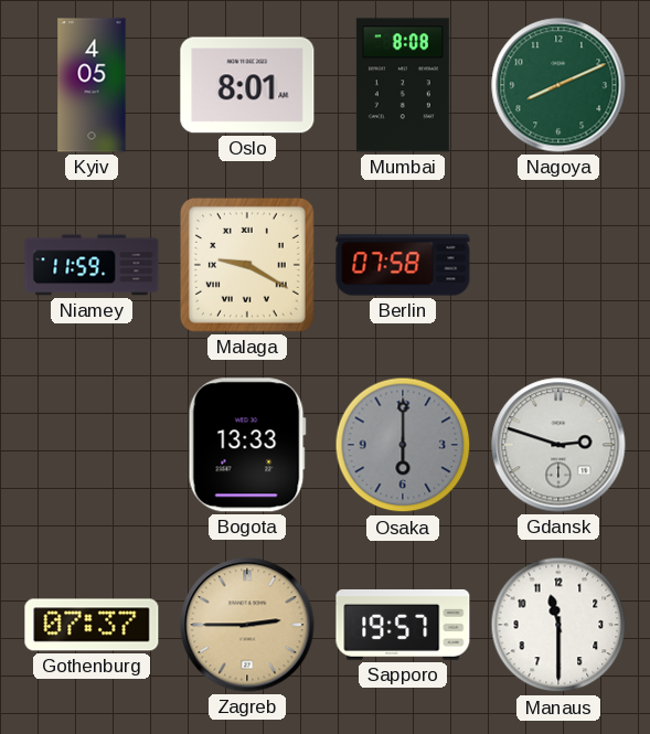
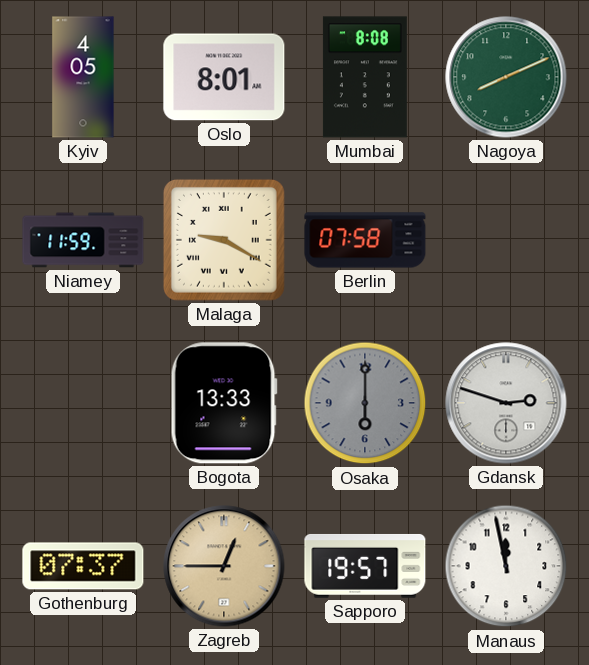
Zagreb: 2:45 -> 12:45 (224, 566)
Manaus: 11:30 -> 11:58 (506, 566)
